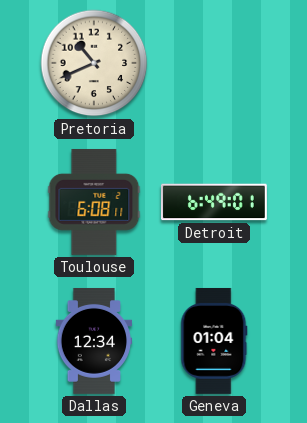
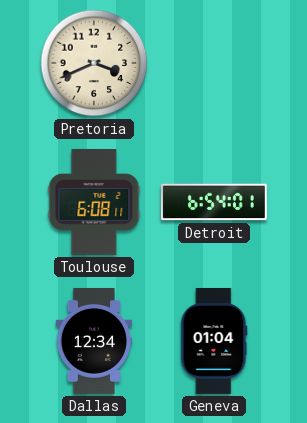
Pretoria: 10:41 -> 3:41 (94, 63)
Detroit: 6:49 -> 6:54 (214, 202)
